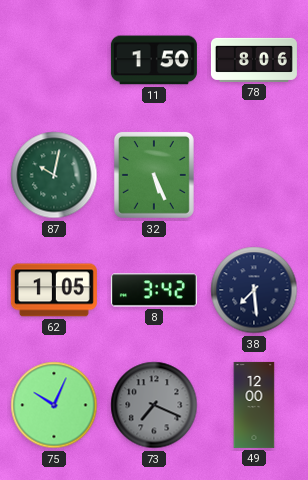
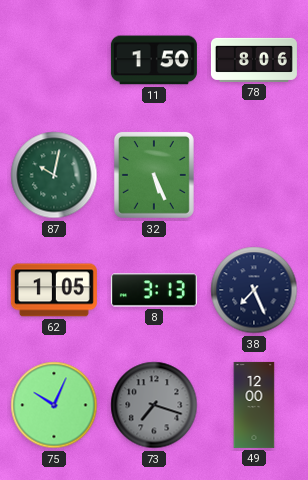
8: 3:42 -> 3:13 (154, 290)
38: 7:29 -> 7:26 (254, 290)
73: 7:19 -> 7:18 (154, 405)
